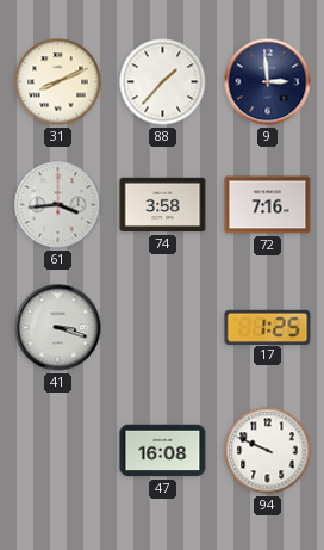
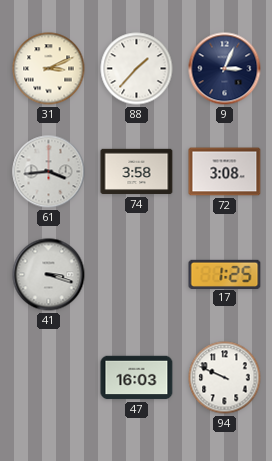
31: 8:11 -> 3:11 (49, 69)
9: 2:59 -> 3:04 (225, 69)
72: 7:16 -> 3:08 (225, 172)
47: 16:08 -> 16:03 (137, 378)
